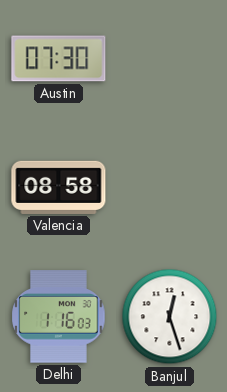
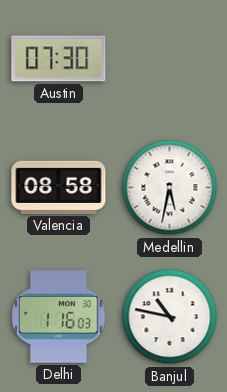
Medellin: none -> 5:32 (170, 188)
Banjul: 12:27 -> 10:47 (170, 317)
